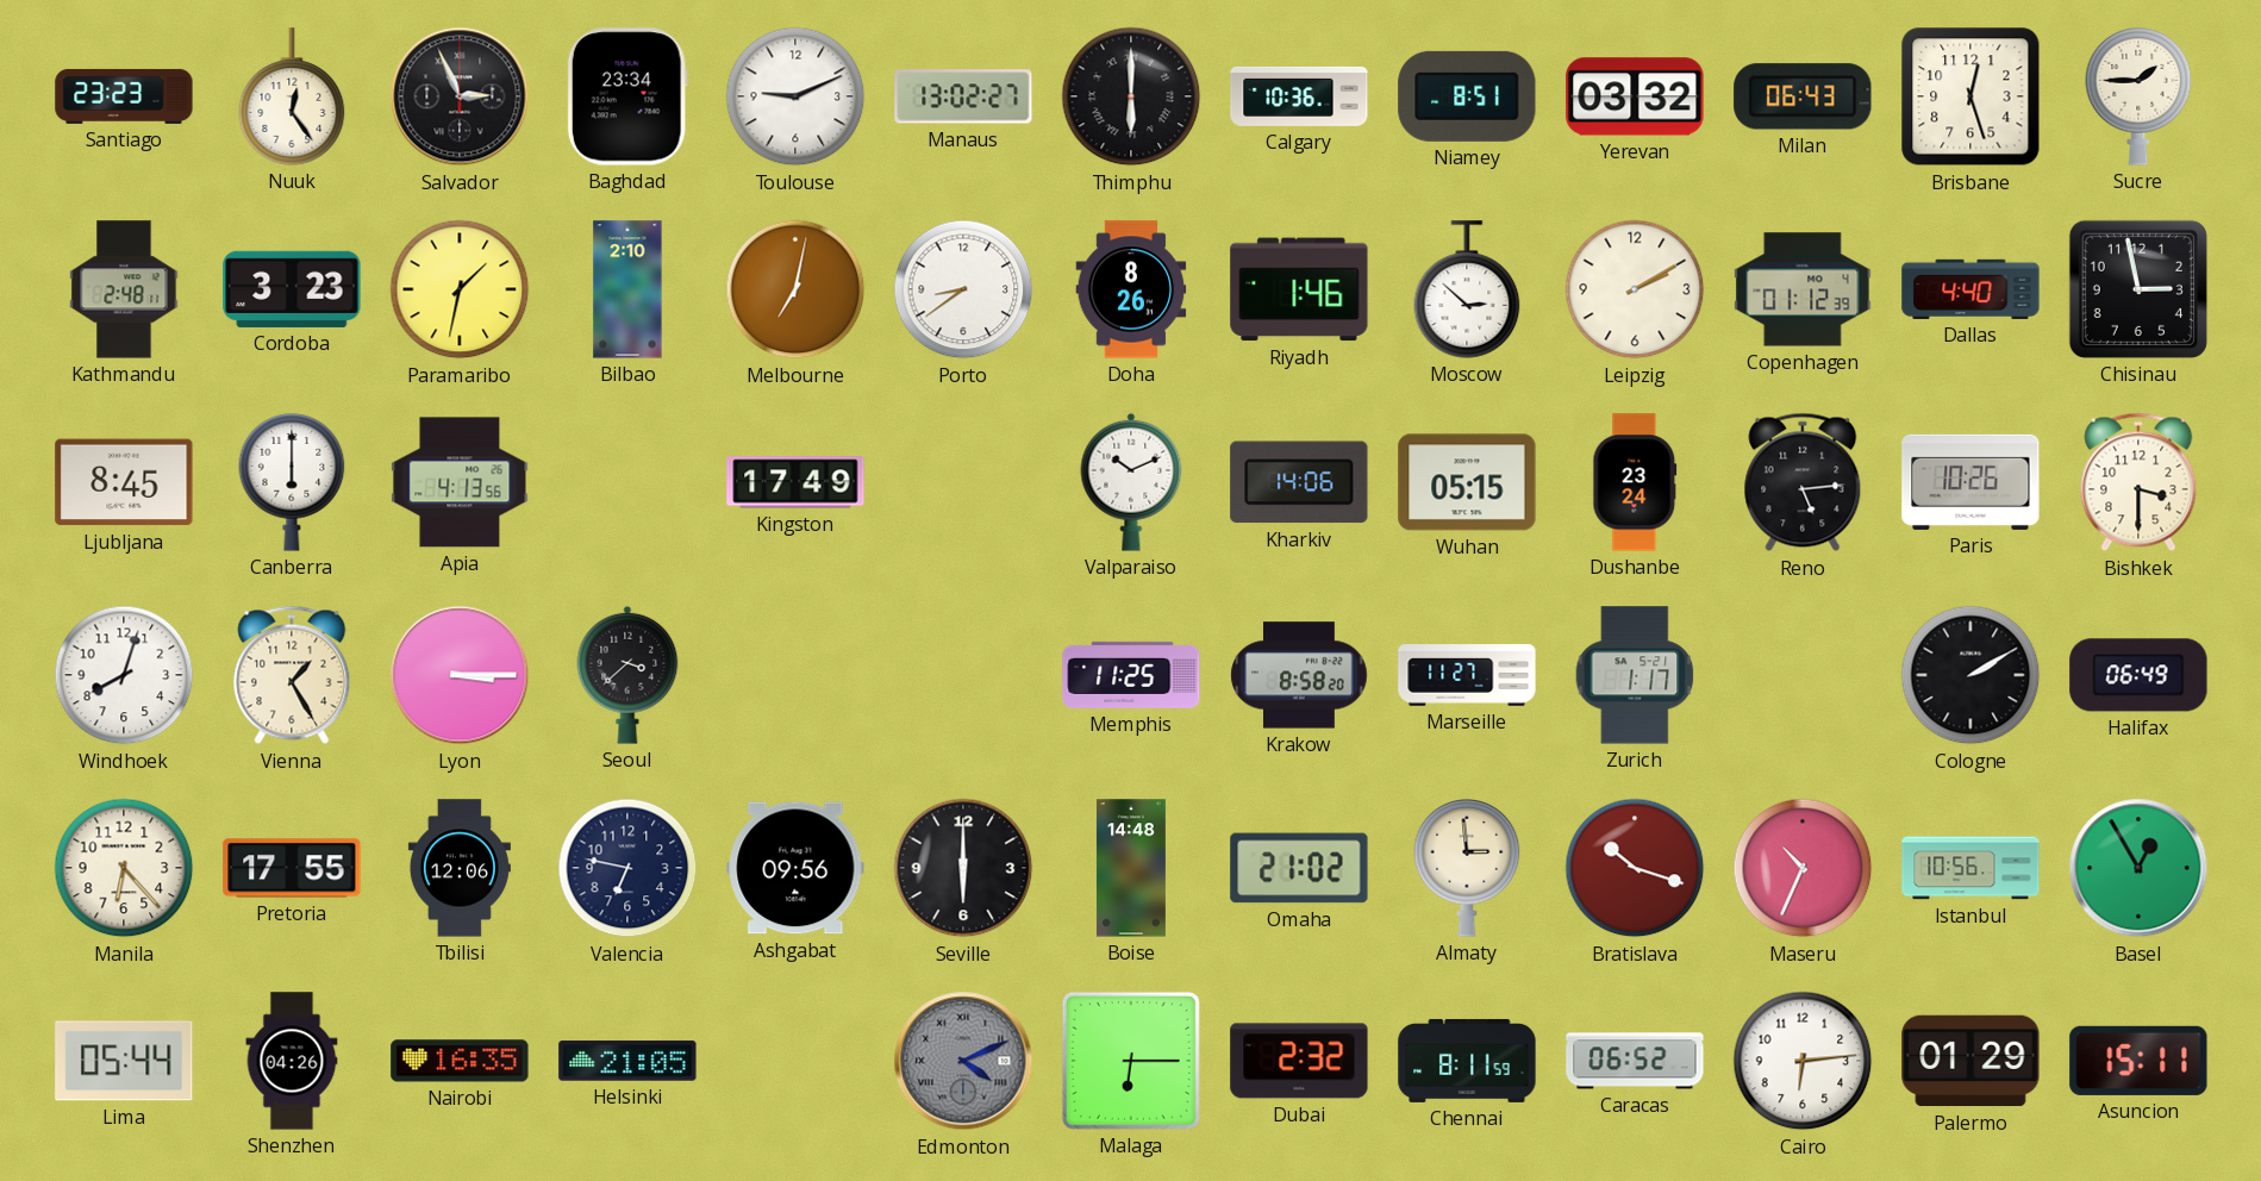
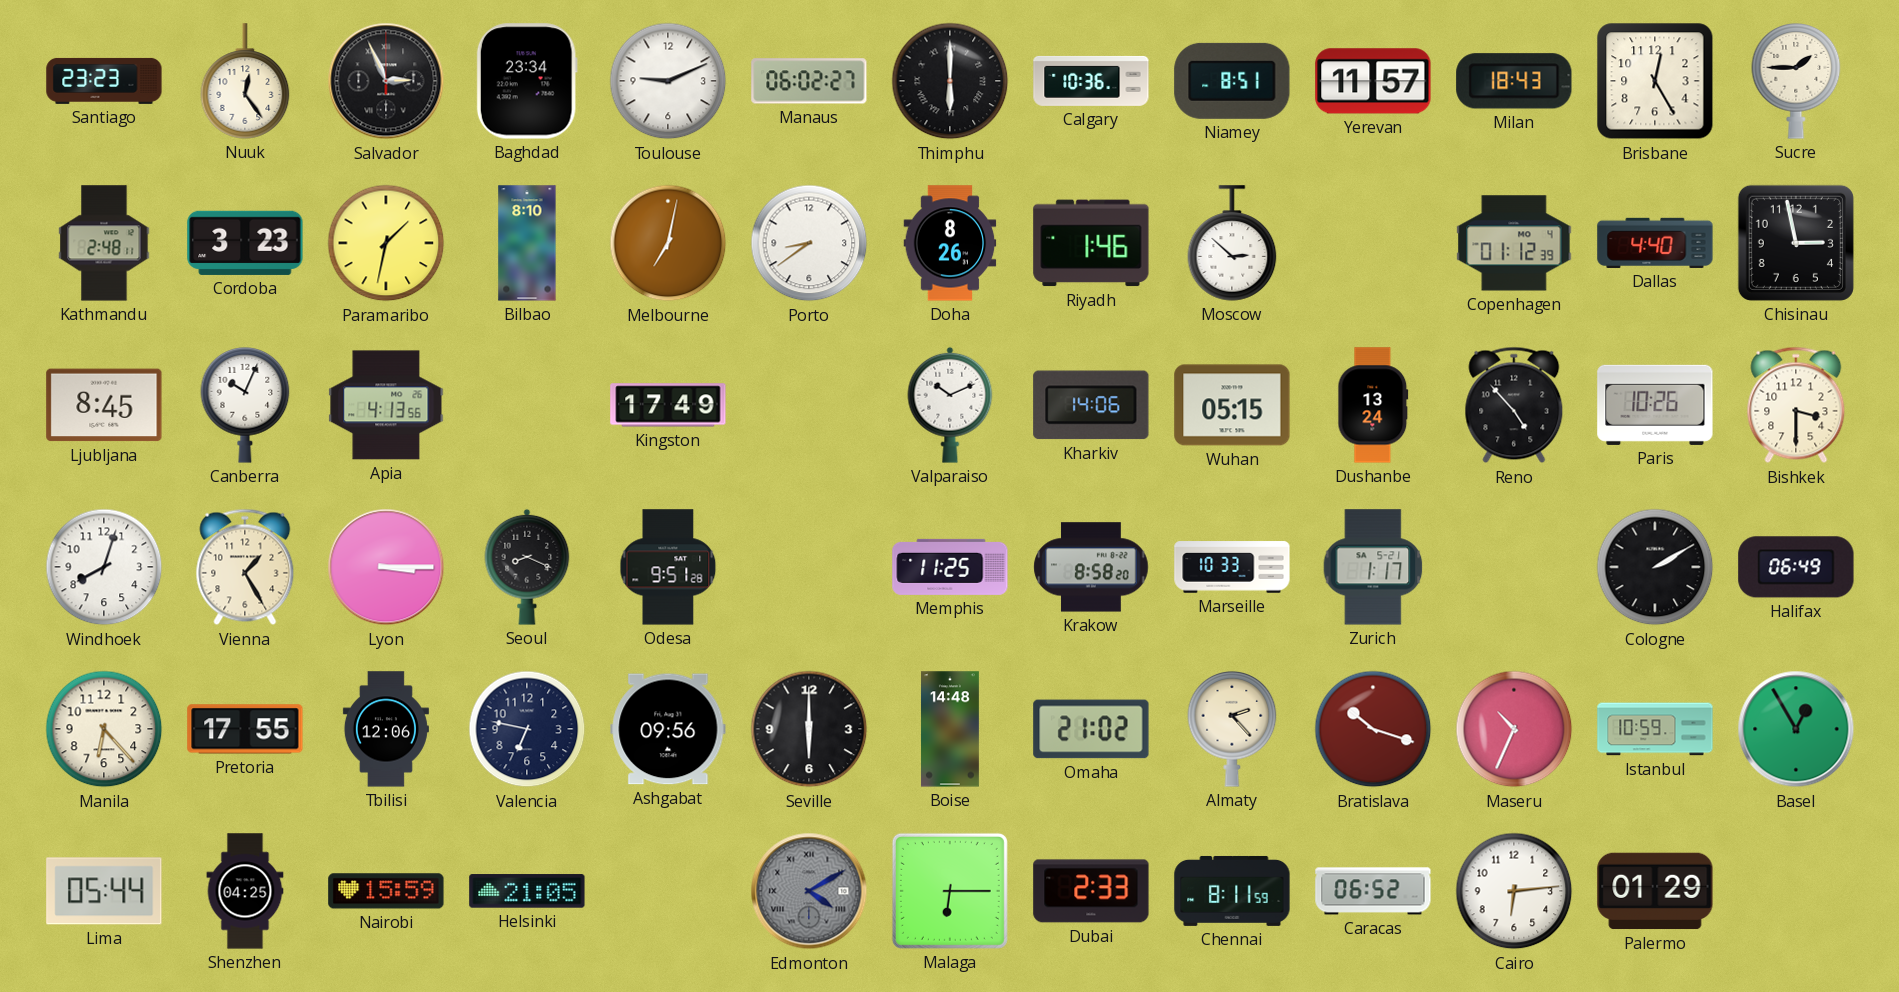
Manaus: 13:02 -> 06:02 (809, 81)
Yerevan: 03:32 -> 11:57 (1373, 81)
Milan: 06:43 -> 18:43 (1514, 81)
Brisbane: 12:27 -> 12:25 (1655, 81)
Bilbao: 2:10 -> 8:10 (527, 243)
Leipzig: 2:10 -> none (1635, 289)
Canberra: 6:00 -> 10:04 (245, 406)
Dushanbe: 23:24 -> 13:24 (1373, 405)
Reno: 5:14 -> 4:53 (1514, 405)
Seoul: 3:38 -> 8:19 (527, 567)
Odesa: none -> 9:51 (668, 567)
Marseille: 11:27 -> 10:33 (1232, 567)
Almaty: 2:59 -> 2:23 (1232, 730)
Istanbul: 10:56 -> 10:59 (1655, 729)
Shenzhen: 04:26 -> 04:25 (245, 891)
Nairobi: 16:35 -> 15:59 (386, 891)
Edmonton: 4:11 -> 4:10 (809, 891)
Dubai: 2:32 -> 2:33 (1091, 891)
Asuncion: 15:11 -> none (2138, 1061)
